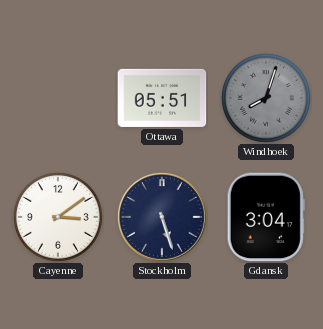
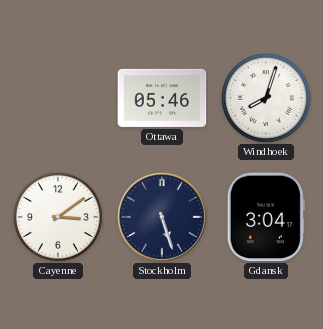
Ottawa: 05:51 -> 05:46 (162, 98)
Windhoek dial: grey -> white (266, 98)
